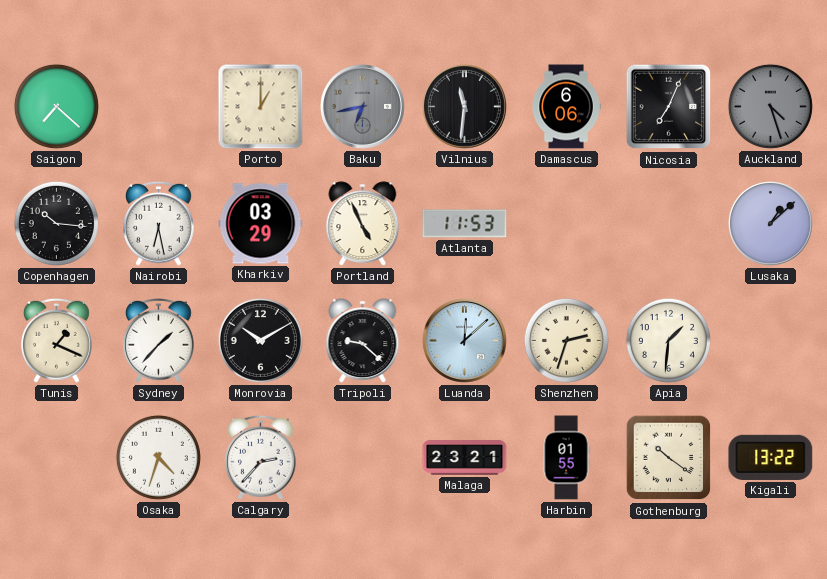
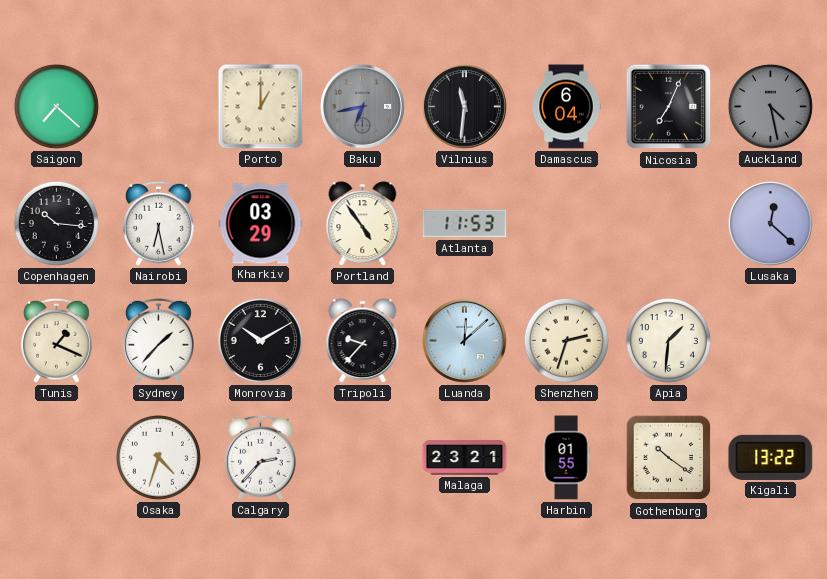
Damascus: 6:06 -> 6:04 (566, 107)
Auckland: 4:27 -> 4:28 (770, 106)
Portland: 4:56 -> 4:54 (363, 224)
Lusaka: 1:08 -> 12:22 (770, 223)
Tripoli: 9:22 -> 9:37 (363, 341)
